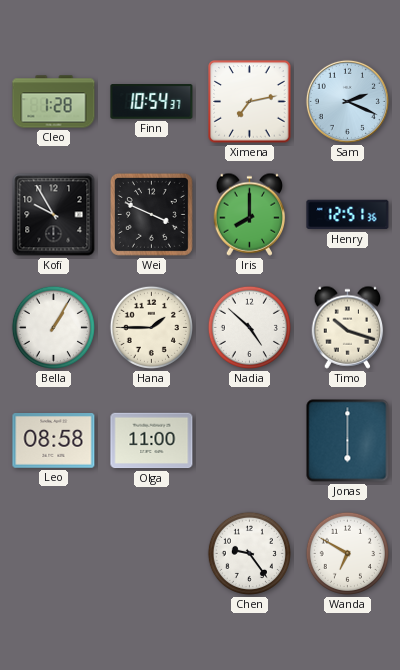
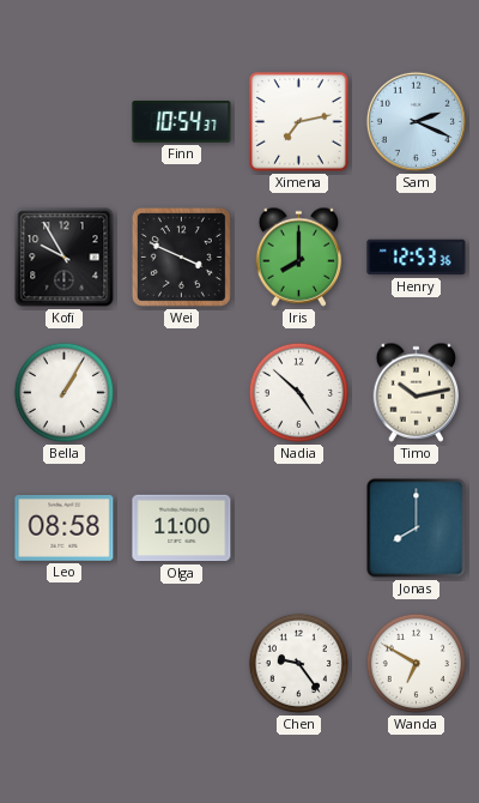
Cleo: 1:28 -> none (54, 102)
Henry: 12:51 -> 12:53 (417, 258)
Hana: 1:45 -> none (151, 327)
Timo: 10:18 -> 10:13 (417, 392)
Jonas: 6:00 -> 8:00 (417, 529)
